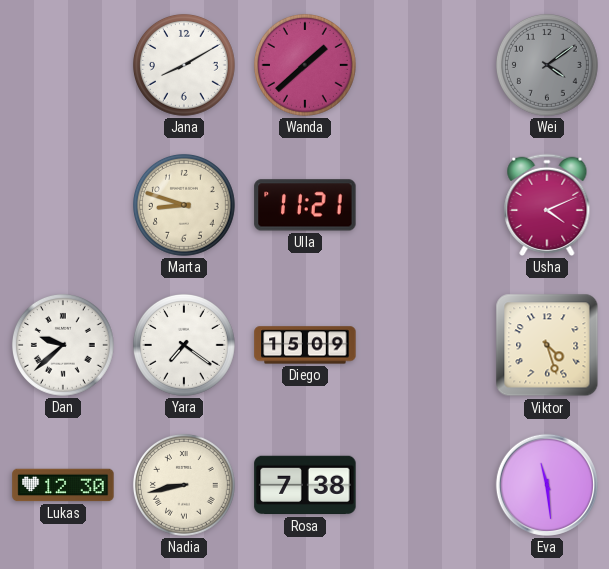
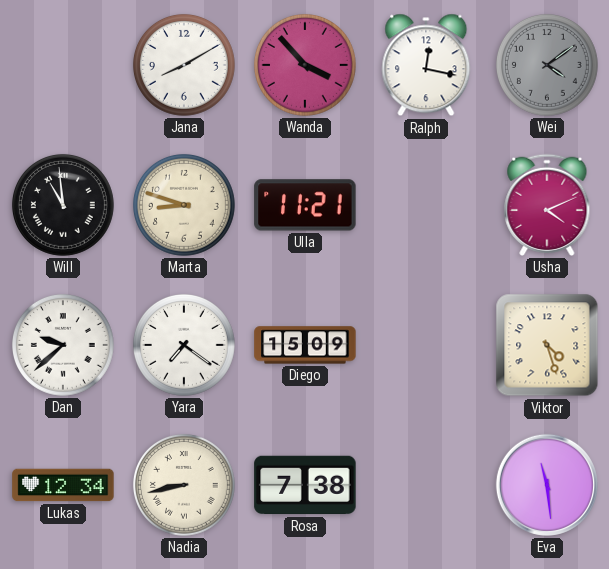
Wanda: 1:38 -> 3:53 (305, 65)
Ralph: none -> 12:17 (426, 65)
Will: none -> 10:59 (63, 205)
Lukas: 12:30 -> 12:34 (63, 485)
